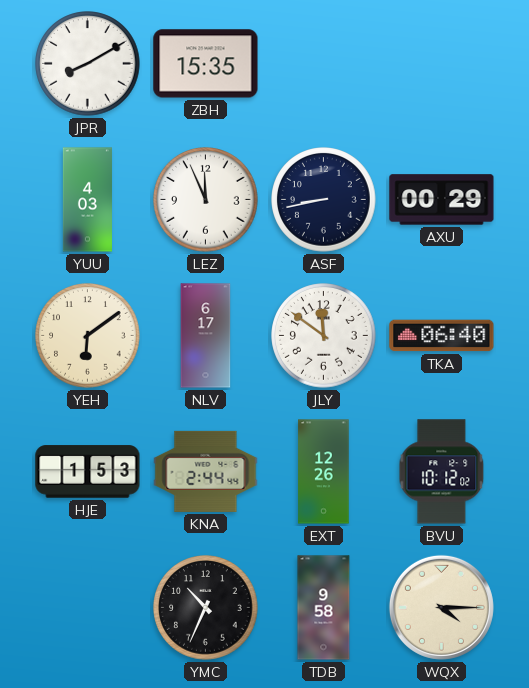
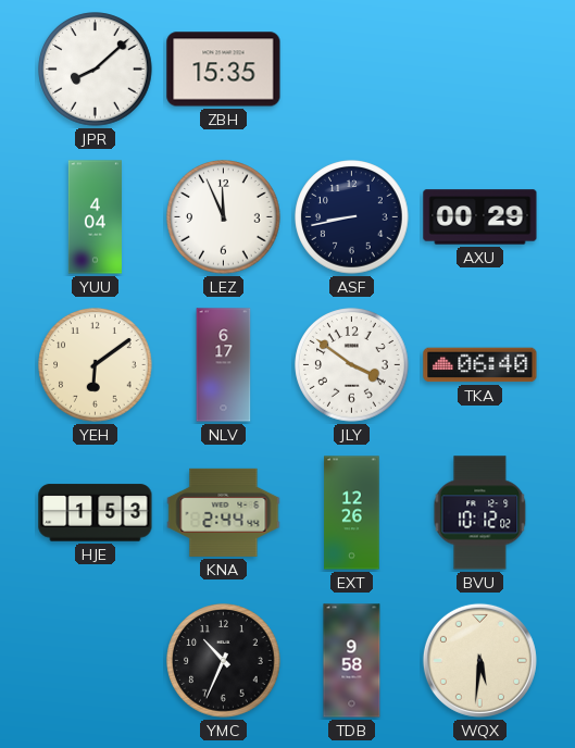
JPR: 8:10 -> 8:08 (96, 70)
YUU: 4:03 -> 4:04 (95, 217)
JLY: 11:51 -> 3:51 (352, 365)
WQX: 4:15 -> 5:31 (479, 660)
